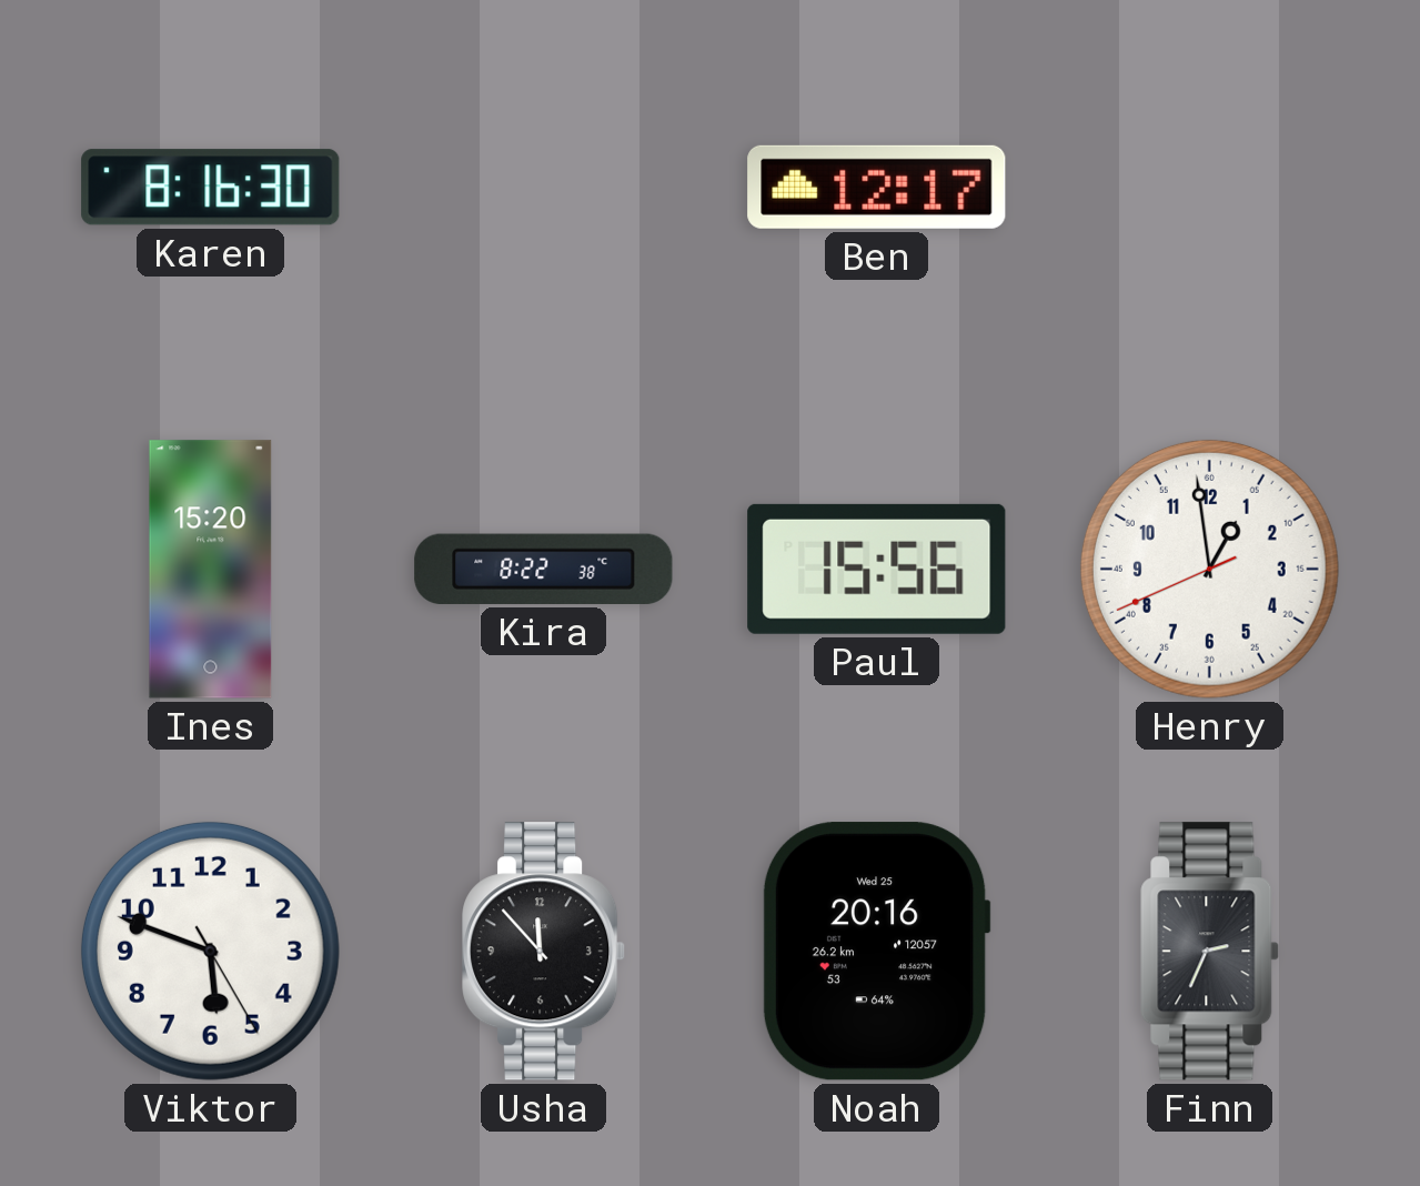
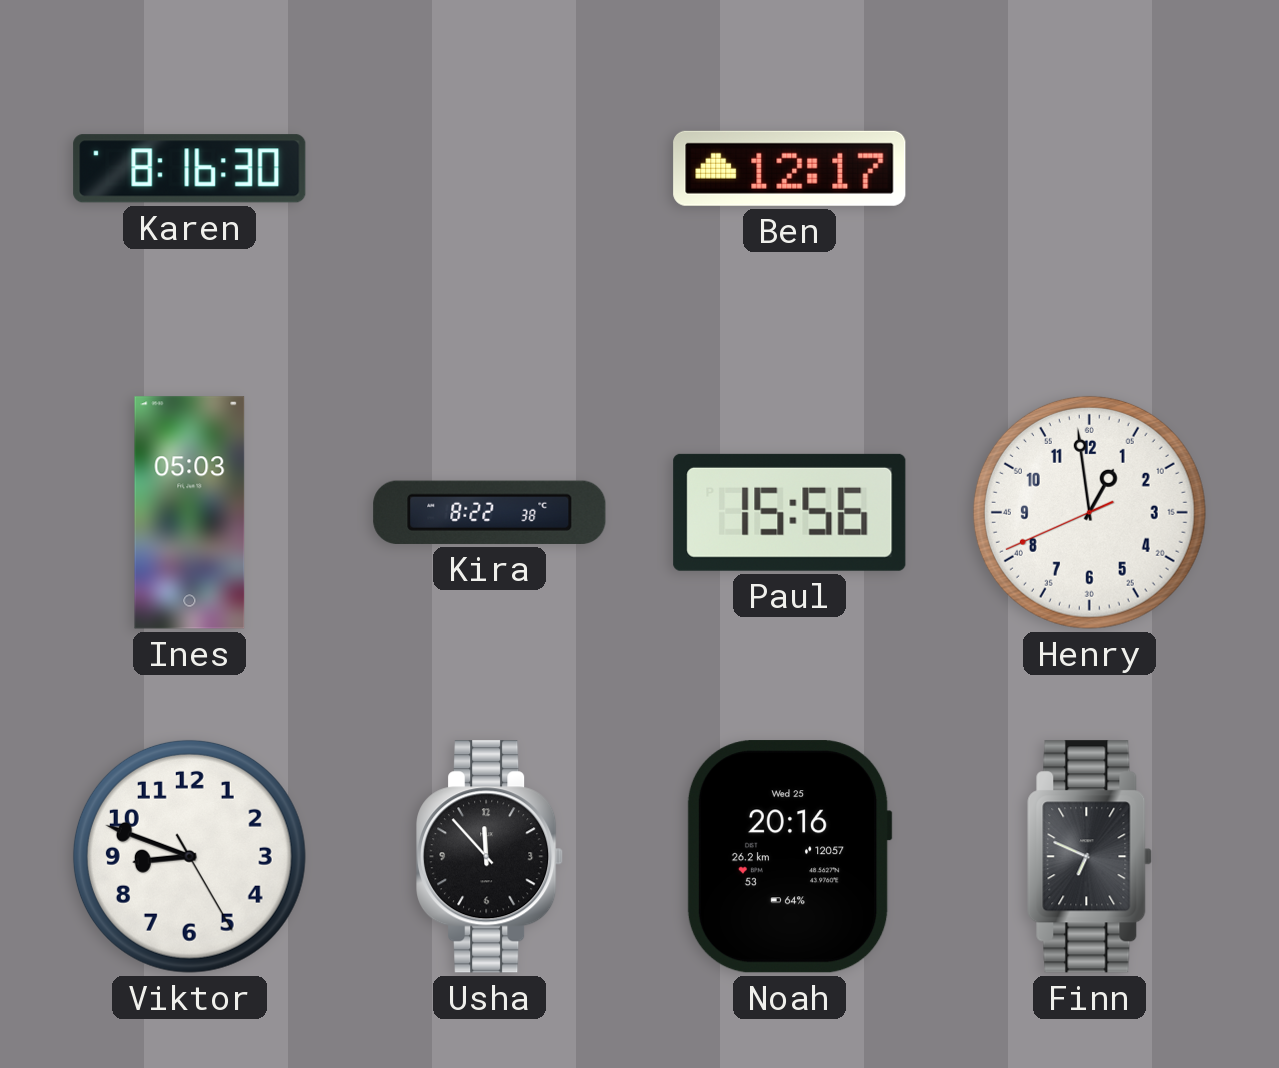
Ines: 15:20 -> 05:03 (190, 513)
Viktor: 5:48 -> 8:48 (189, 856)
Finn: 2:34 -> 6:49 (1090, 857)
